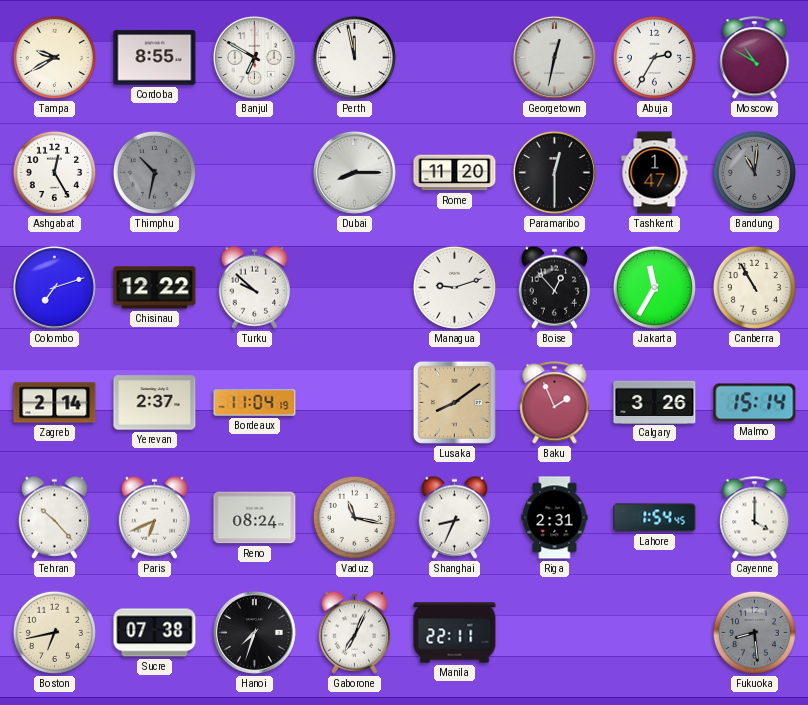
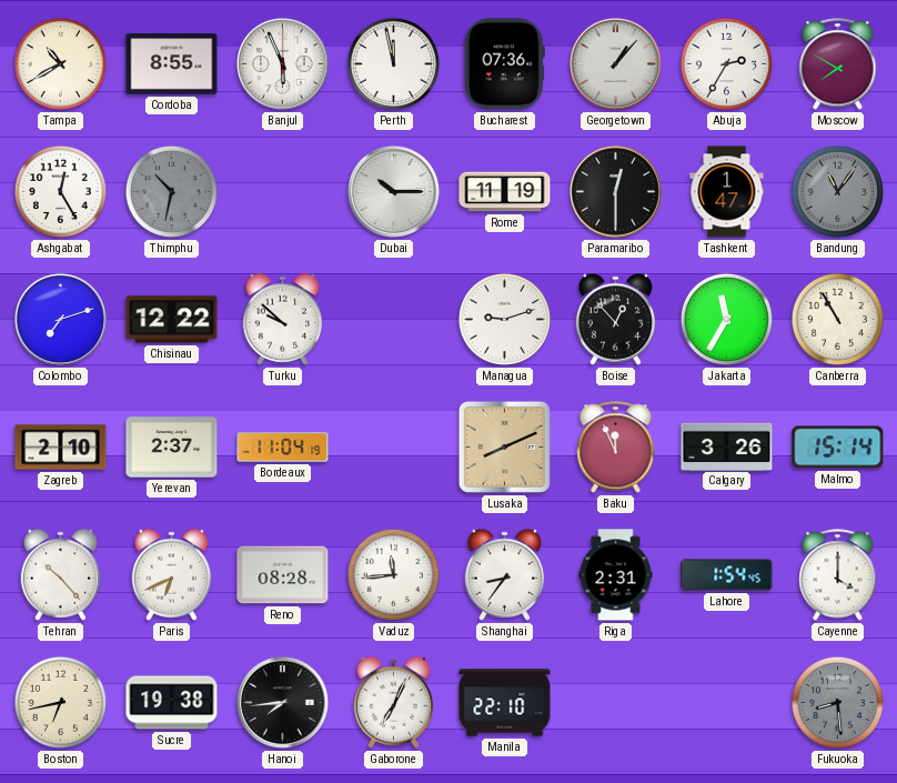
Tampa: 9:40 -> 10:40 (60, 63)
Banjul: 6:50 -> 5:56 (282, 63)
Bucharest: none -> 07:36 (504, 64)
Georgetown: 12:32 -> 1:07 (615, 63)
Moscow: 10:50 -> 7:50 (838, 64)
Dubai: 8:15 -> 10:15 (393, 191)
Rome: 11:20 -> 11:19 (505, 192)
Bandung: 11:01 -> 11:06 (837, 191)
Zagreb: 2:14 -> 2:10 (61, 448)
Lusaka: 8:09 -> 8:11 (504, 446)
Baku: 1:56 -> 11:56 (616, 448)
Reno: 08:24 -> 08:28 (283, 575)
Vaduz: 11:17 -> 11:44 (393, 574)
Shanghai: 8:34 -> 8:36 (505, 574)
Sucre: 07:38 -> 19:38 (172, 703)
Hanoi: 7:33 -> 7:44 (282, 702)
Manila: 22:11 -> 22:10 (505, 703)
